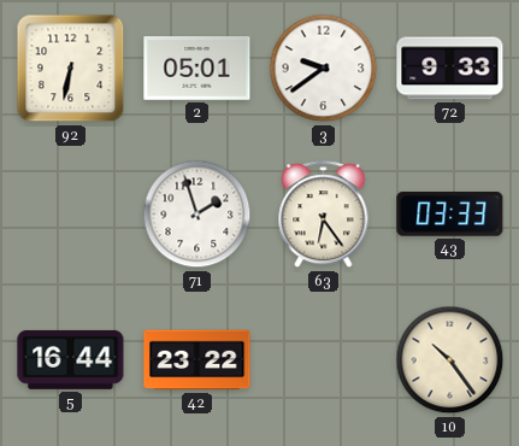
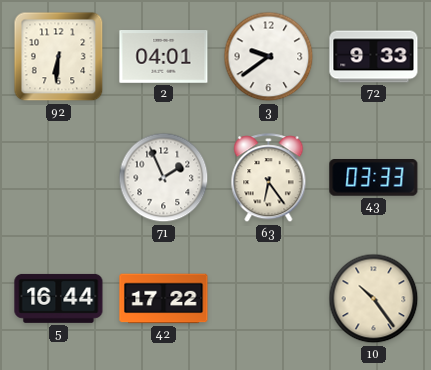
92: 6:32 -> 6:31 (59, 57)
2: 05:01 -> 04:01 (164, 57)
71: 1:57 -> 1:56 (164, 178)
42: 23:22 -> 17:22 (164, 299)
